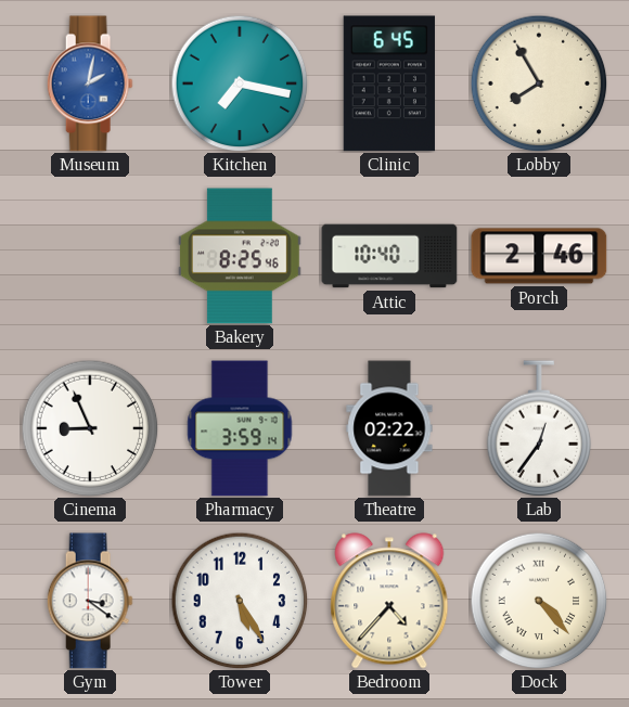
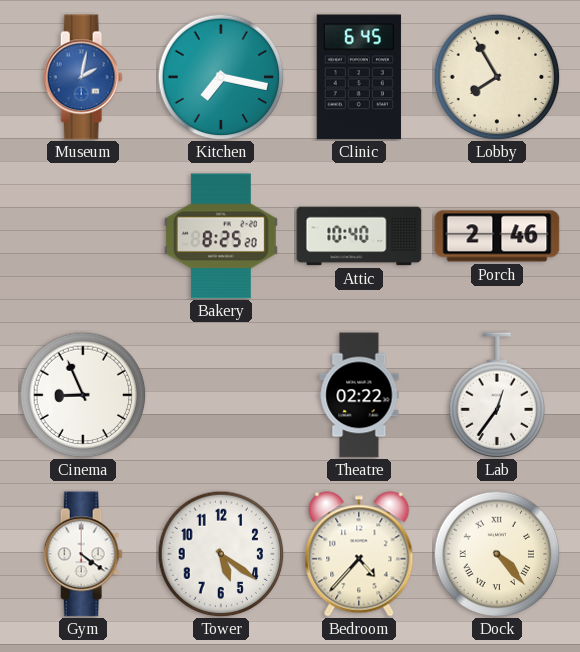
Bakery: 8:25:46 -> 8:25:20 (221, 236)
Pharmacy: 3:59 -> none (240, 428)
Gym: 3:21 -> 4:21 (83, 554)
Tower: 5:25 -> 5:21 (221, 554)
